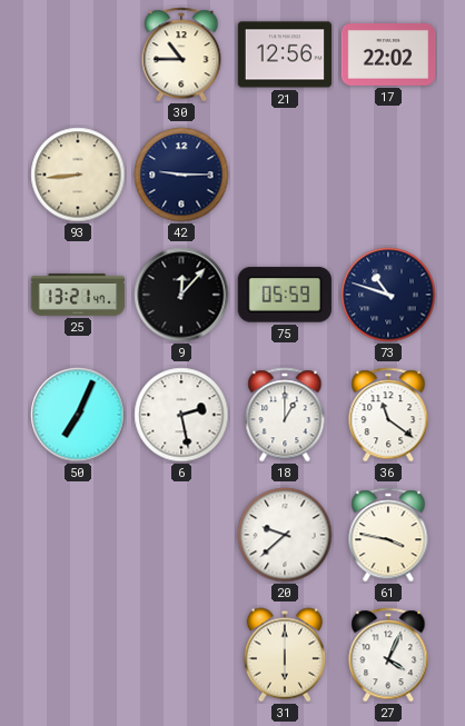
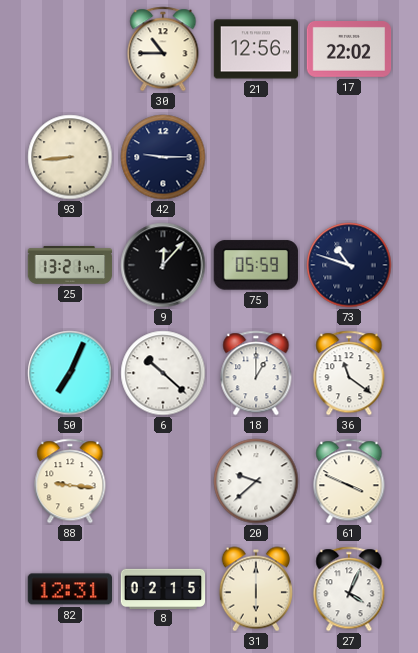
6: 2:28 -> 10:22 (163, 373)
88: none -> 9:16 (70, 481)
61: 3:47 -> 3:49 (349, 481)
82: none -> 12:31 (69, 589)
8: none -> 02:15 (163, 588)
